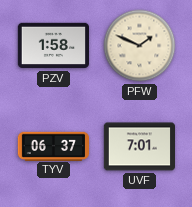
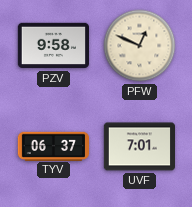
PZV: 1:58 -> 9:58 (53, 46)
PFW: 1:49 -> 12:49 (140, 46)
